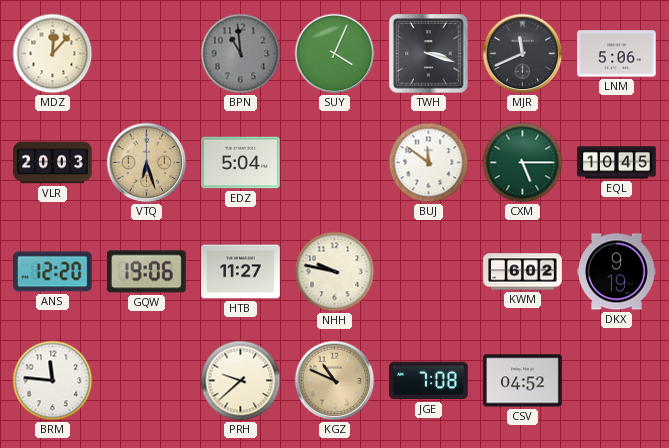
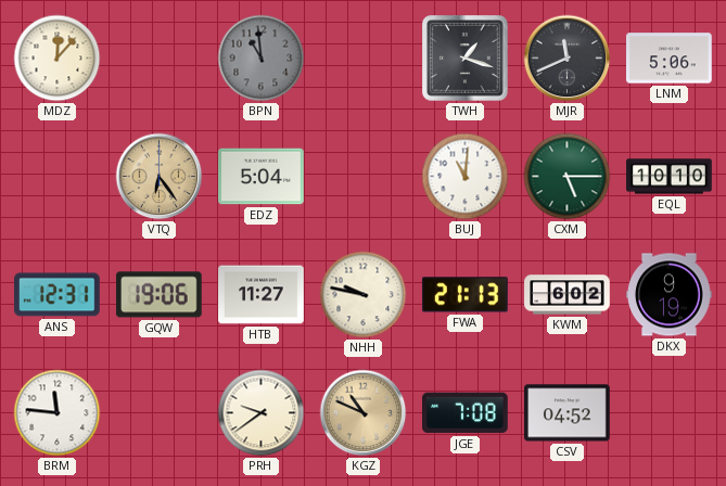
SUY: 4:04 -> none (335, 54)
TWH: 3:18 -> 1:18 (466, 59)
VLR: 20:03 -> none (53, 163)
VTQ: 6:27 -> 6:24 (160, 177)
BUJ: 11:51 -> 11:01 (466, 177)
EQL: 10:45 -> 10:10 (670, 177)
ANS: 12:20 -> 12:31 (58, 295)
FWA: none -> 21:13 (464, 295)
PRH: 9:38 -> 9:39 (262, 413)
